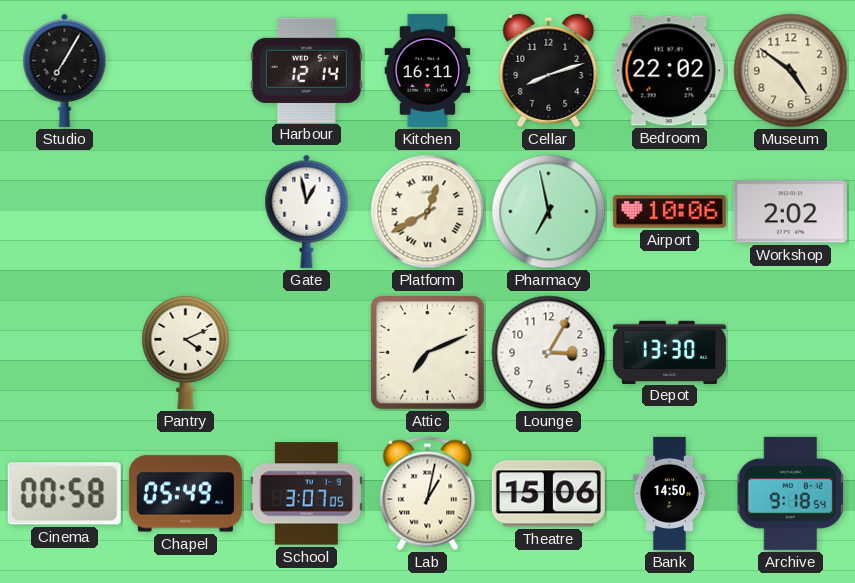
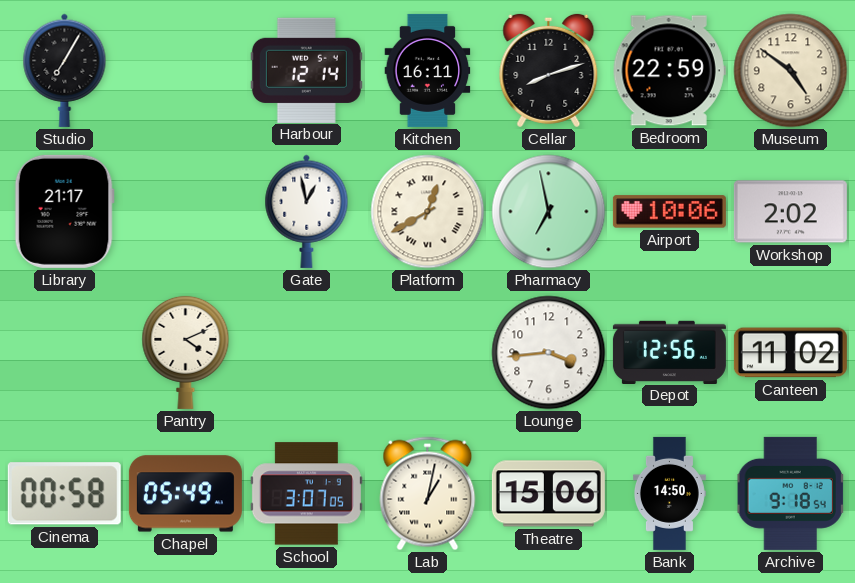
Bedroom: 22:02 -> 22:59 (669, 71)
Library: none -> 21:17 (64, 211)
Attic: 7:11 -> none (428, 353)
Lounge: 3:05 -> 3:44 (549, 353)
Depot: 13:30 -> 12:56 (669, 352)
Canteen: none -> 11:02 (790, 353)
